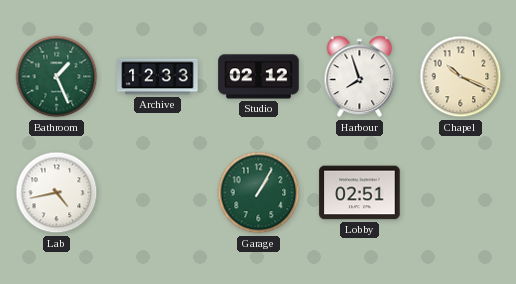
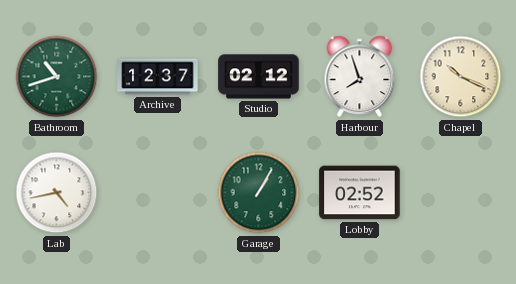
Bathroom: 1:26 -> 10:42 (57, 77)
Archive: 12:33 -> 12:37 (158, 77)
Lobby: 02:51 -> 02:52 (360, 193)
